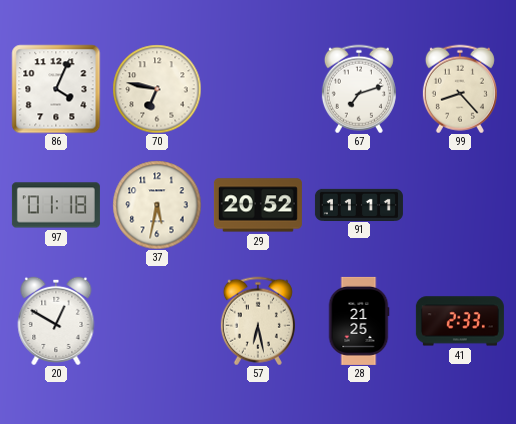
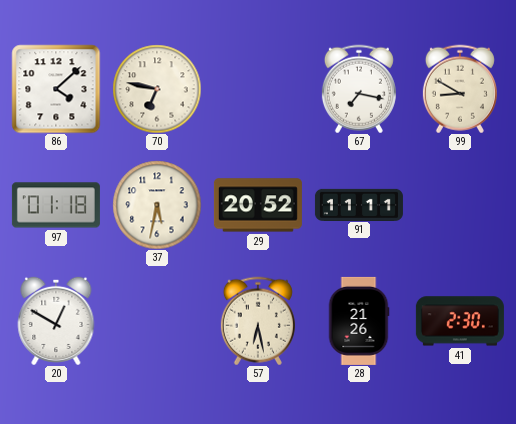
86: 4:04 -> 4:08 (56, 89)
67: 7:12 -> 7:17 (359, 89)
99: 8:23 -> 8:50 (460, 89)
28: 21:25 -> 21:26 (359, 321)
41: 2:33 -> 2:30 (460, 321)
